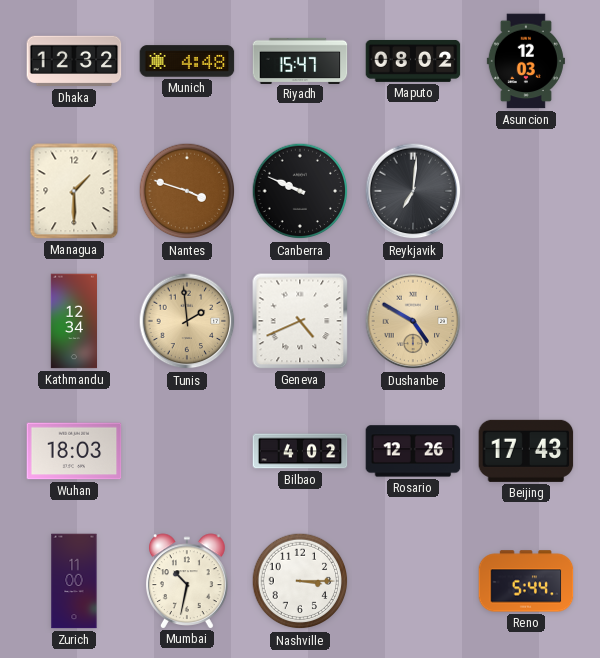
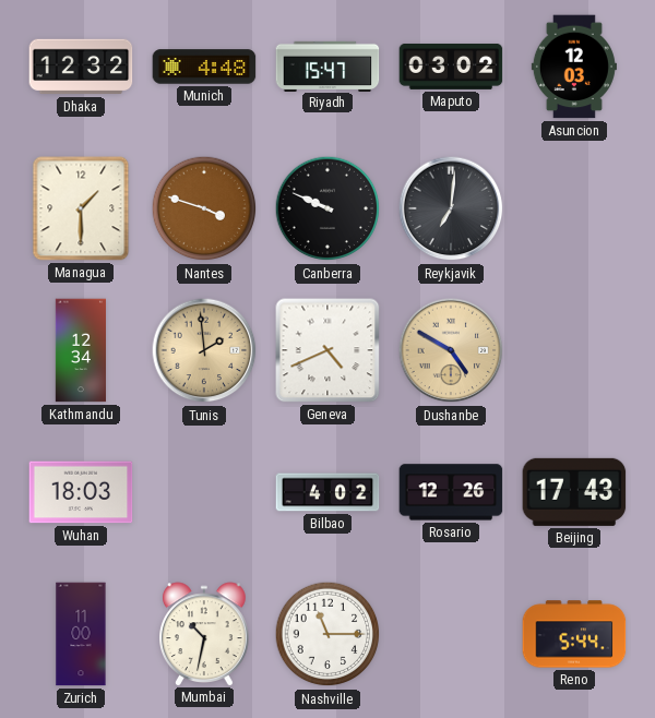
Maputo: 08:02 -> 03:02 (451, 67)
Nashville: 3:15 -> 11:15 (327, 634)
